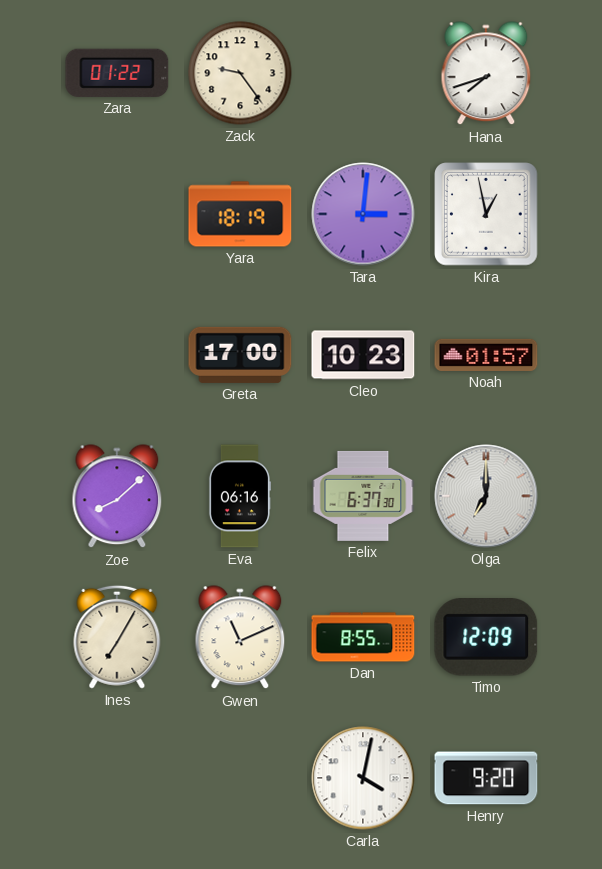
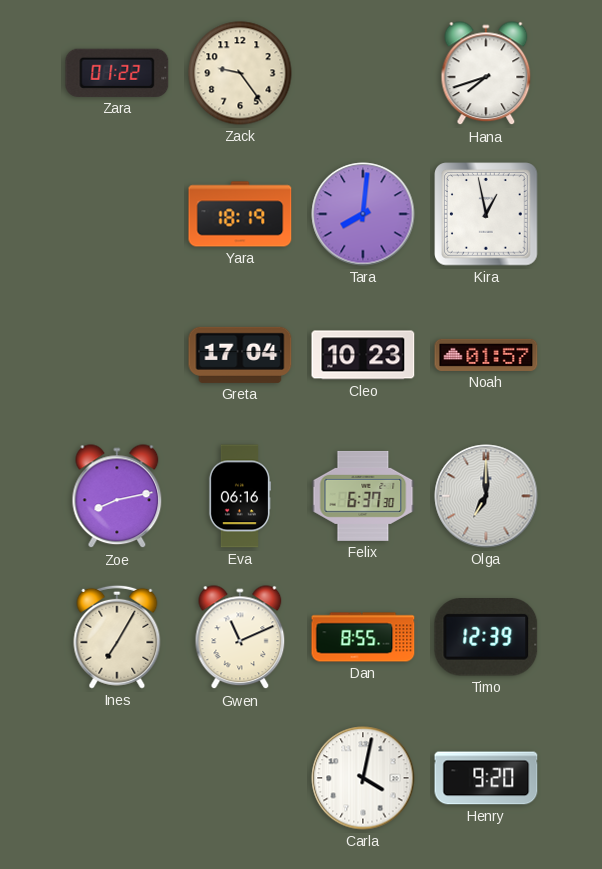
Tara: 3:01 -> 8:01 (363, 214)
Greta: 17:00 -> 17:04 (240, 355)
Zoe: 8:08 -> 8:13 (117, 497)
Timo: 12:09 -> 12:39 (486, 637)
